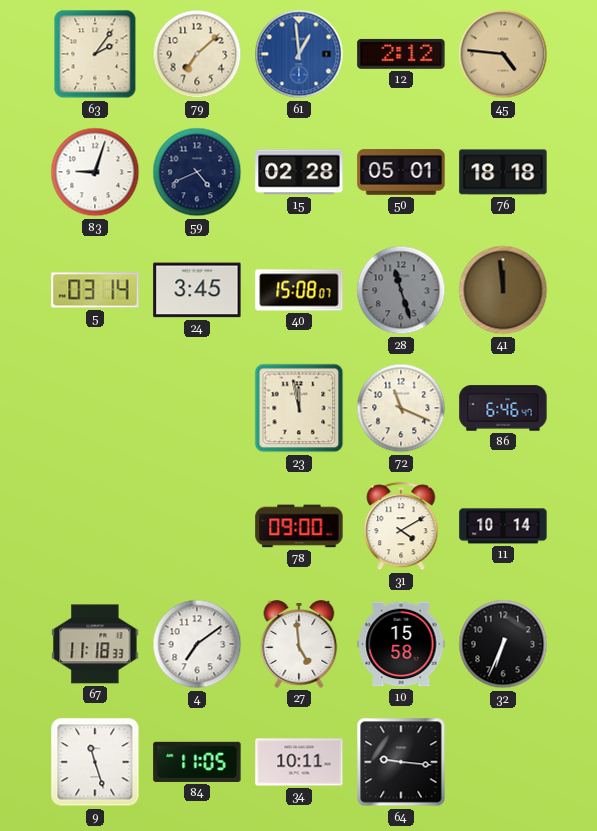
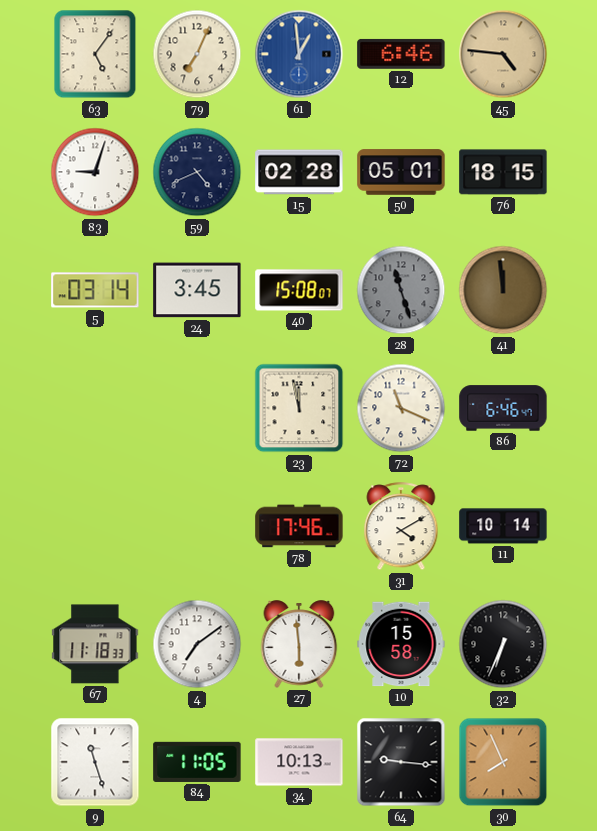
63: 2:06 -> 5:06 (95, 54)
79: 7:08 -> 7:04 (197, 54)
12: 2:12 -> 6:46 (401, 54)
76: 18:18 -> 18:15 (503, 172)
78: 09:00 -> 17:46 (299, 526)
27: 4:59 -> 5:59 (299, 644)
34: 10:11 -> 10:13 (299, 762)
30: none -> 7:56 (503, 762)
